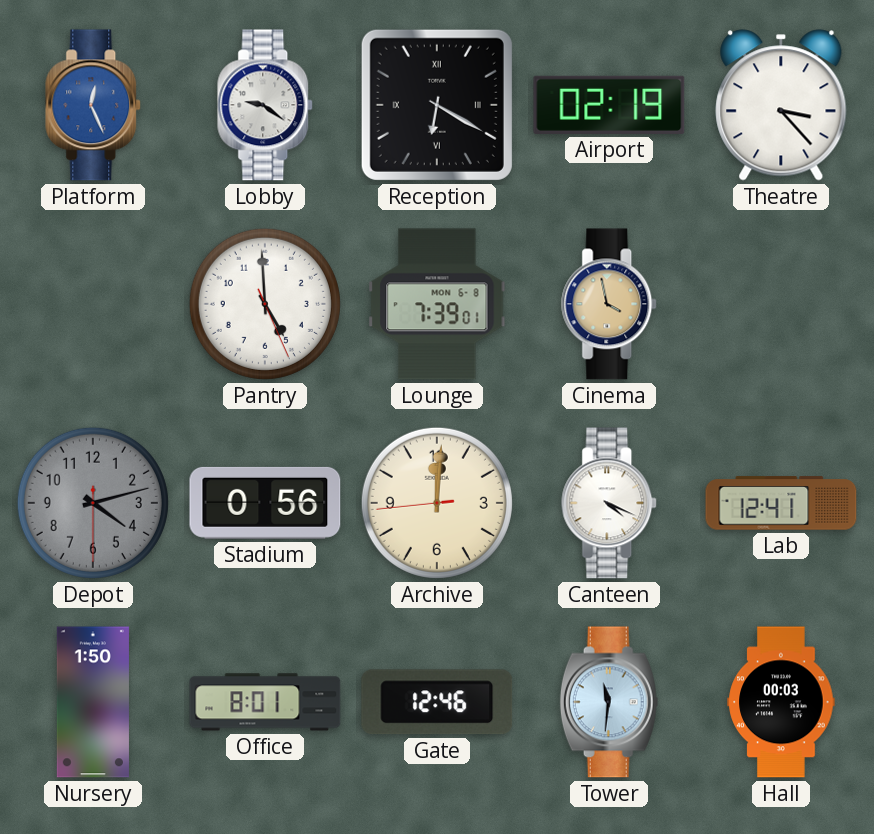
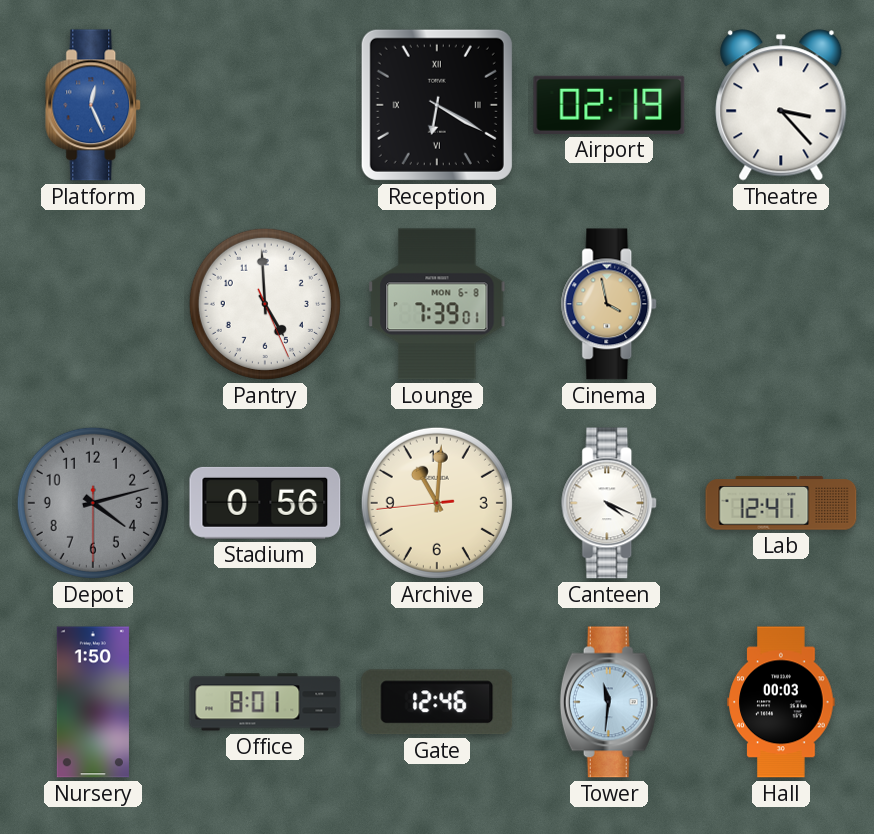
Lobby: 9:21 -> none (266, 105)
Archive: 12:00 -> 11:00 (437, 503)
